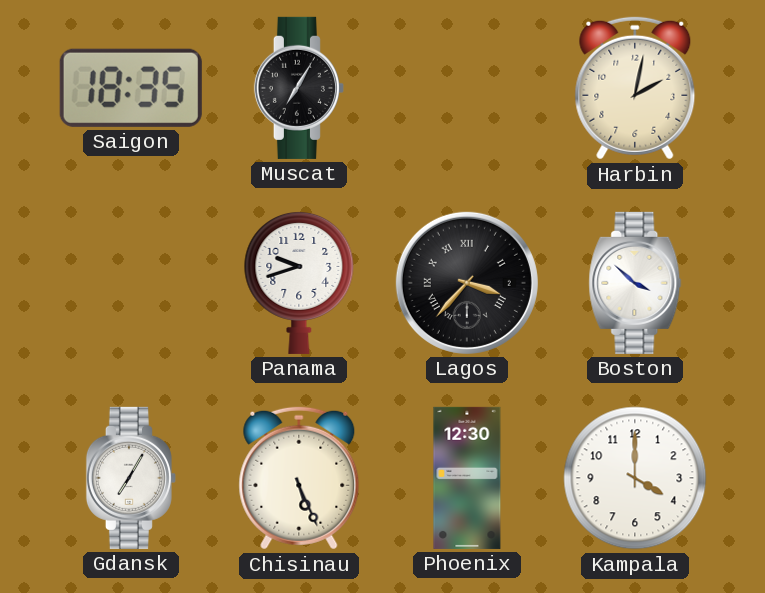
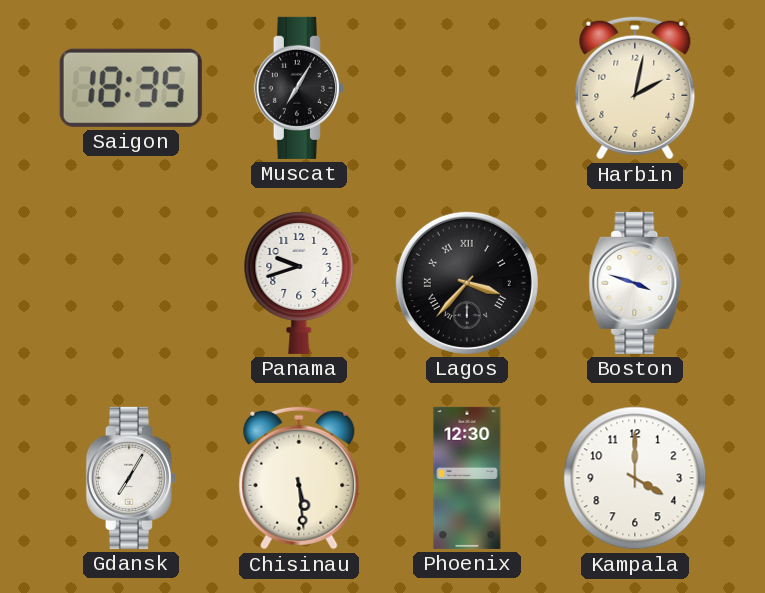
Boston: 3:52 -> 3:48 (635, 283)
Chisinau: 5:26 -> 5:29 (299, 478)
